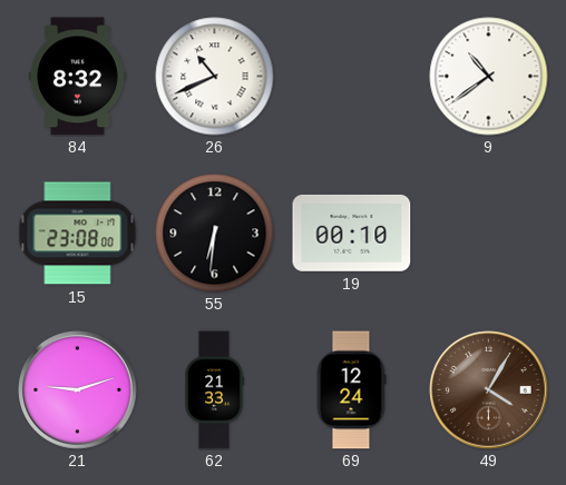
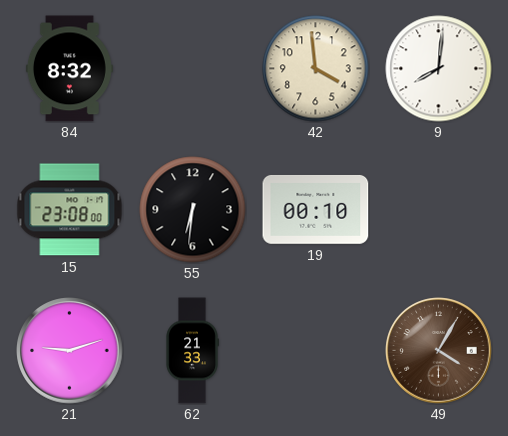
26: 10:41 -> none (215, 77)
42: none -> 3:59 (316, 69)
9: 10:39 -> 8:01 (439, 69)
69: 12:24 -> none (351, 390)
